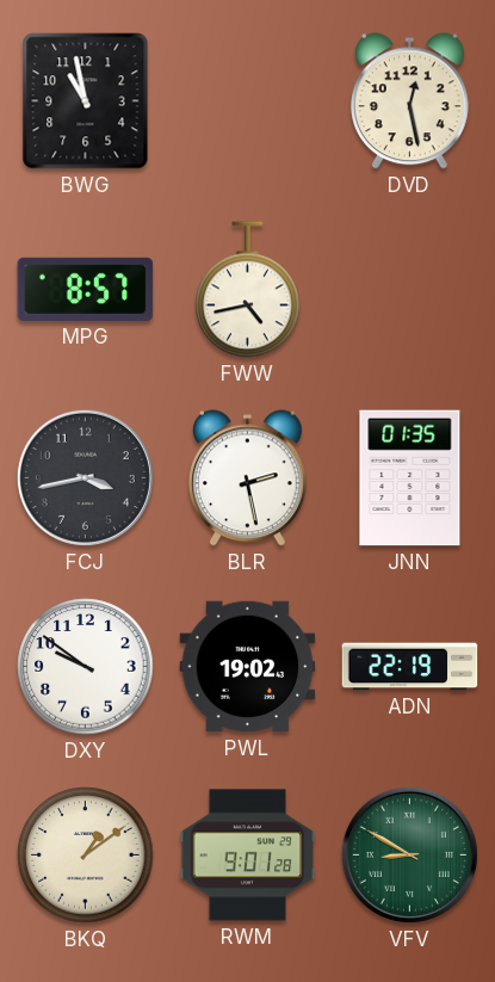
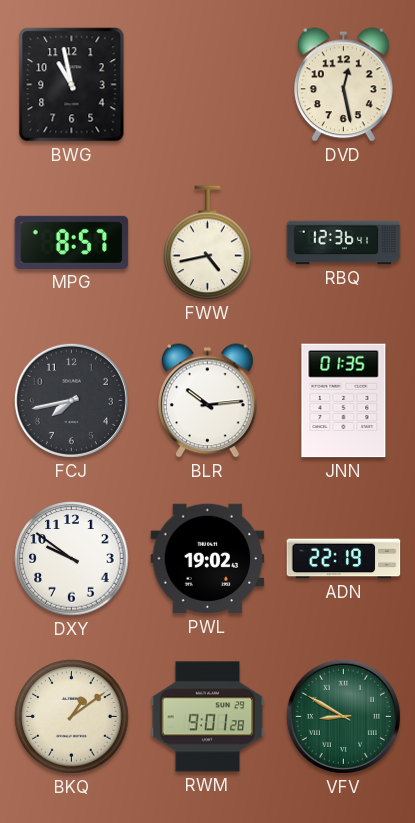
RBQ: none -> 12:36 (344, 243)
FCJ: 3:43 -> 7:43 (71, 400)
BLR: 2:28 -> 10:14 (208, 401)
